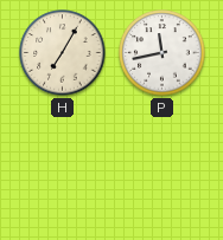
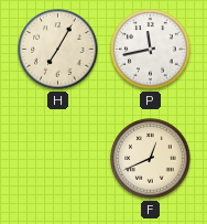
F: none -> 12:41 (151, 159)
